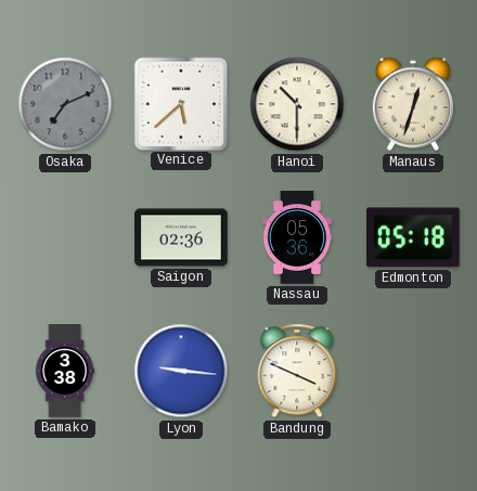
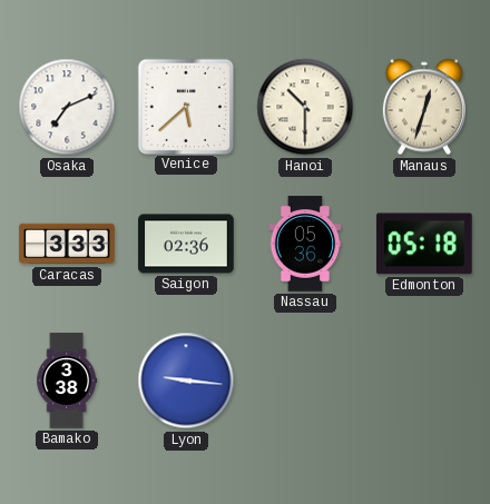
Osaka dial: grey -> white (67, 107)
Caracas: none -> 3:33 (67, 244)
Bandung: 3:49 -> none (297, 371)
